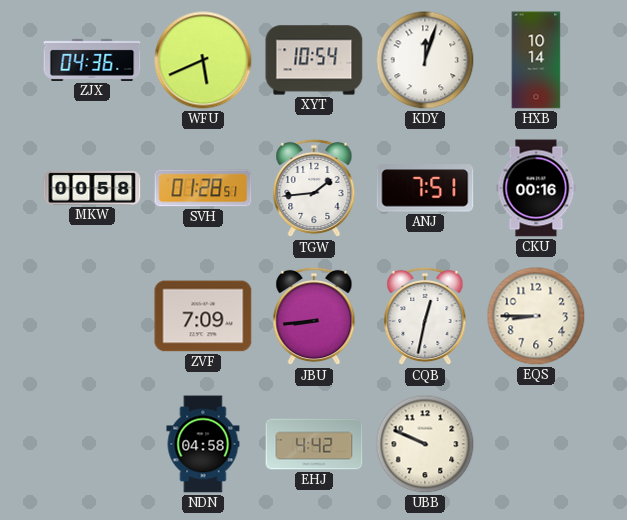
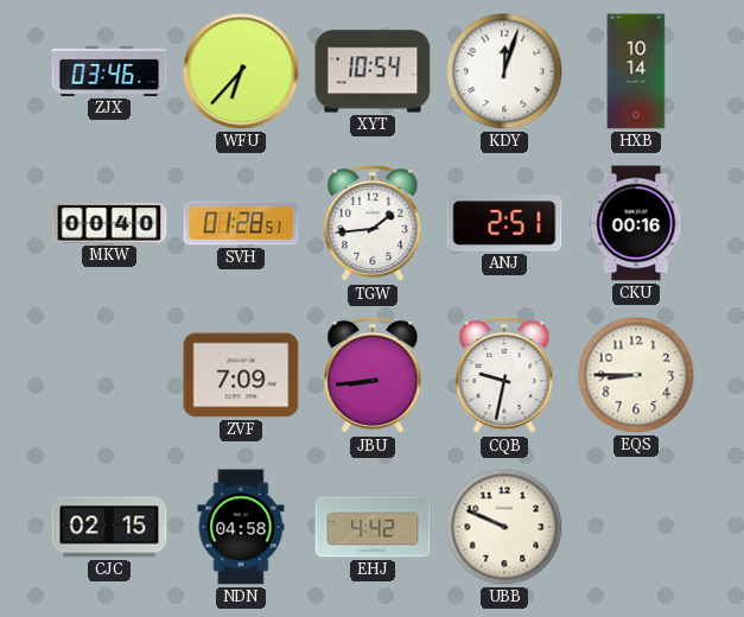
ZJX: 04:36 -> 03:46 (109, 71)
WFU: 5:41 -> 6:37 (241, 71)
MKW: 00:58 -> 00:40 (109, 223)
ANJ: 7:51 -> 2:51 (504, 223)
CQB: 12:32 -> 9:32 (504, 375)
CJC: none -> 02:15 (109, 527)
